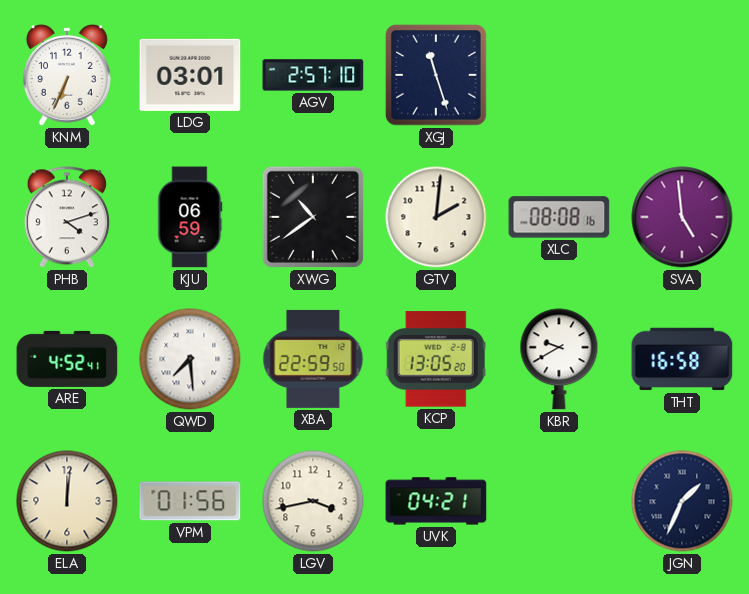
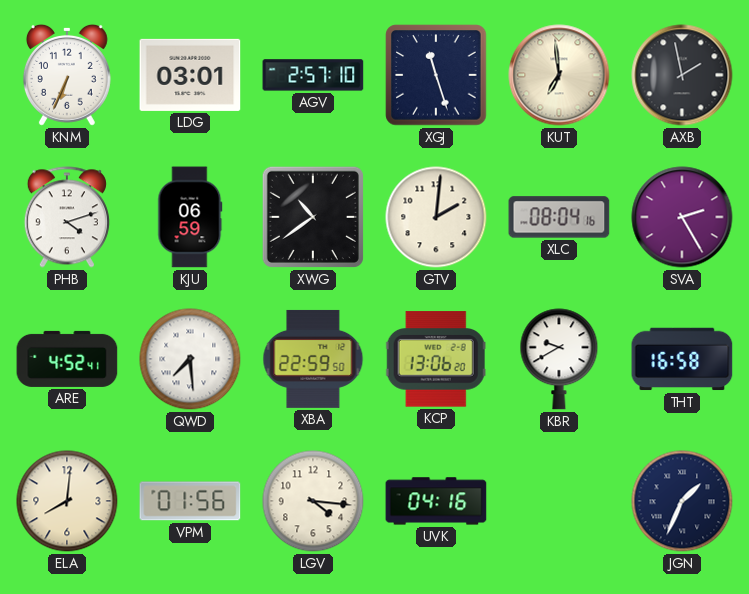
KUT: none -> 6:59 (559, 75)
AXB: none -> 1:58 (682, 75)
XLC: 08:08 -> 08:04 (559, 217)
SVA: 4:59 -> 2:25 (682, 217)
KCP: 13:05 -> 13:06 (436, 359)
ELA: 12:01 -> 8:01 (67, 501)
LGV: 3:43 -> 4:16 (313, 501)
UVK: 04:21 -> 04:16 (436, 501)
